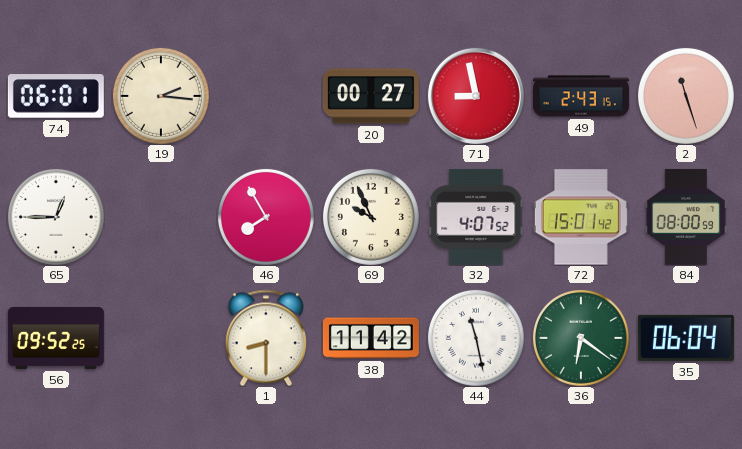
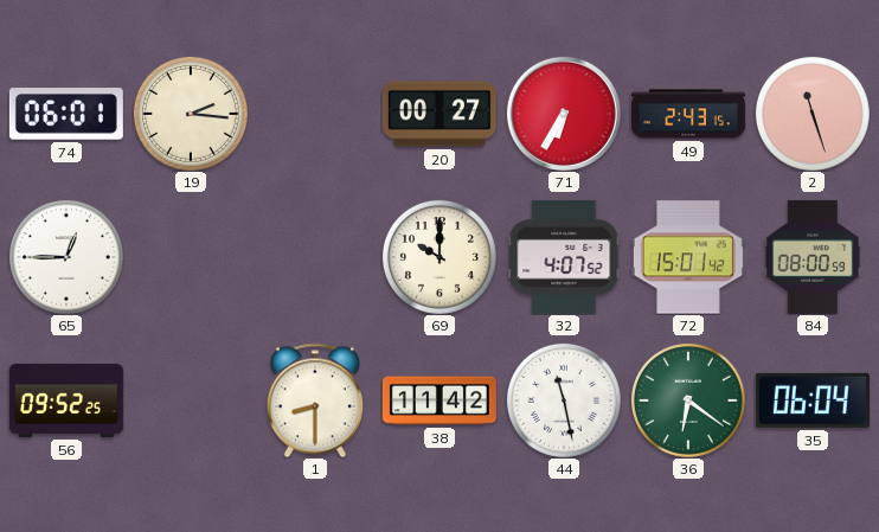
71: 8:58 -> 6:35 (564, 114)
46: 7:55 -> none (266, 217)
69: 9:56 -> 10:00 (439, 257)
